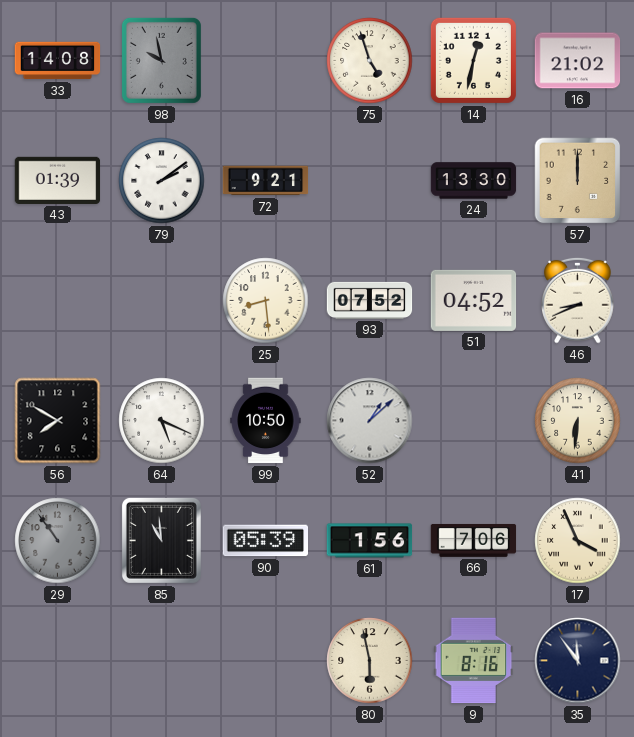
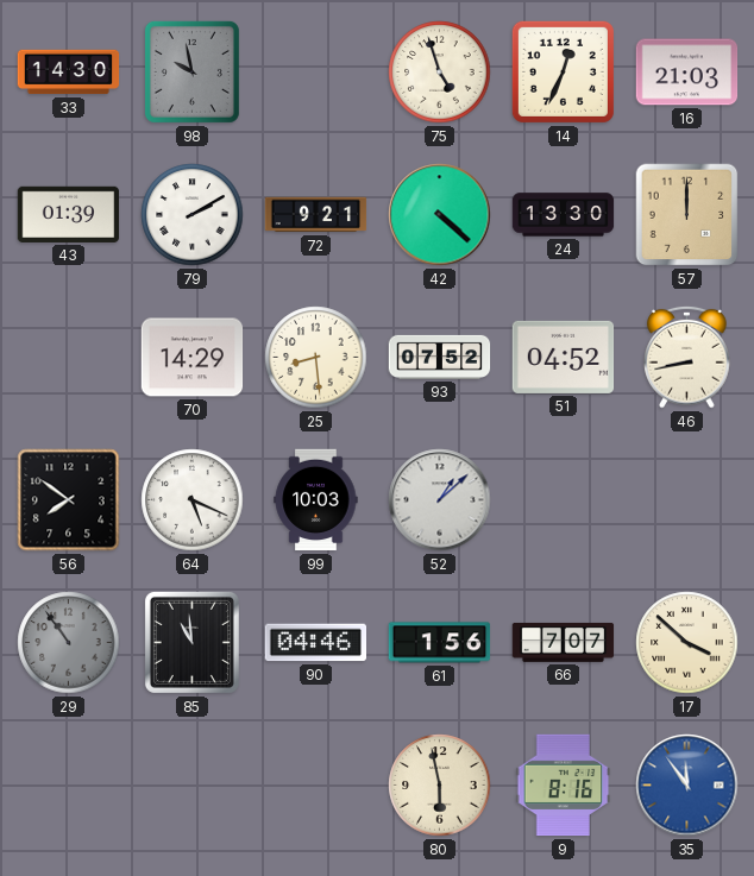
33: 14:08 -> 14:30 (69, 73)
14: 12:32 -> 12:34 (563, 71)
16: 21:02 -> 21:03 (687, 73)
79: 2:09 -> 2:10 (193, 215)
42: none -> 4:22 (440, 215)
70: none -> 14:29 (193, 358)
46: 8:41 -> 8:43 (687, 357)
56: 7:50 -> 7:51 (69, 500)
99: 10:50 -> 10:03 (316, 500)
41: 6:31 -> none (578, 421)
90: 05:39 -> 04:46 (315, 643)
66: 7:06 -> 7:07 (564, 642)
17: 3:56 -> 3:52 (687, 643)
35 dial: navy -> blue (687, 786)
